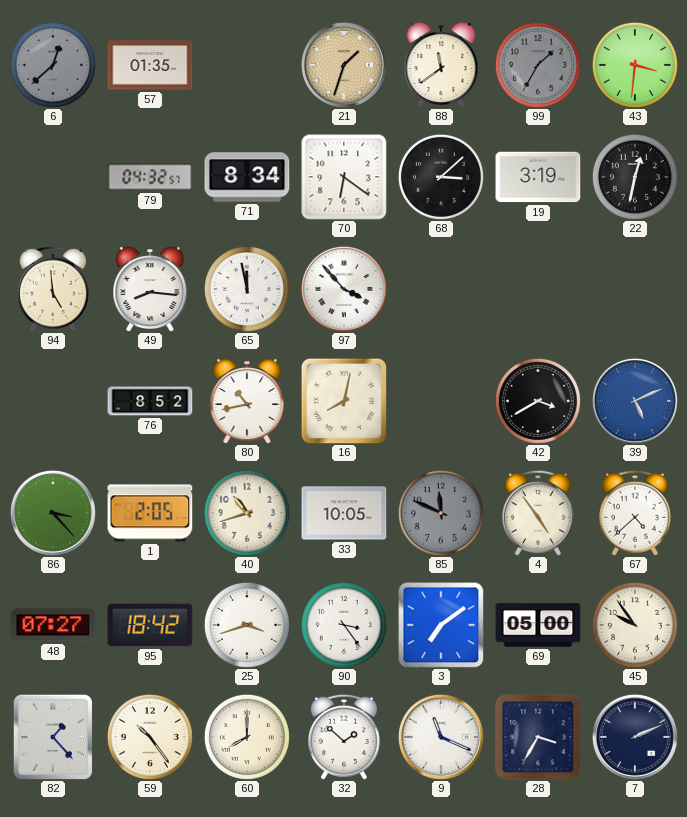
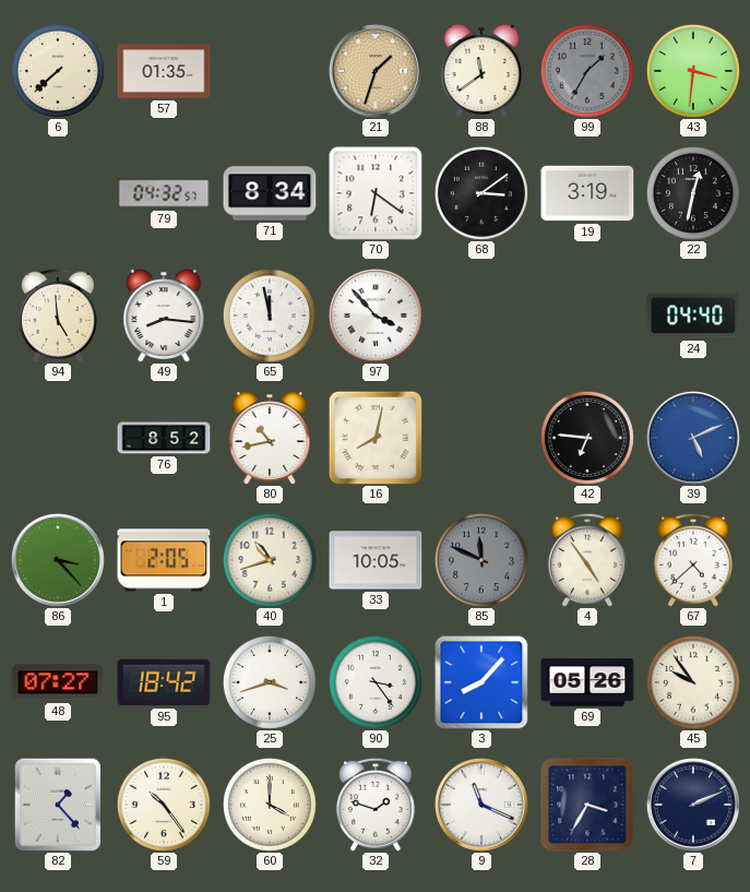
6: 12:38 -> 7:38 (58, 71)
6 dial: grey -> cream (58, 71)
68: 3:08 -> 3:09 (481, 193)
24: none -> 04:40 (693, 316)
42: 3:40 -> 6:46 (587, 438)
3: 7:09 -> 8:07 (481, 682)
69: 05:00 -> 05:26 (587, 682)
60: 8:00 -> 4:00 (270, 805)
32: 1:52 -> 1:48 (376, 805)
